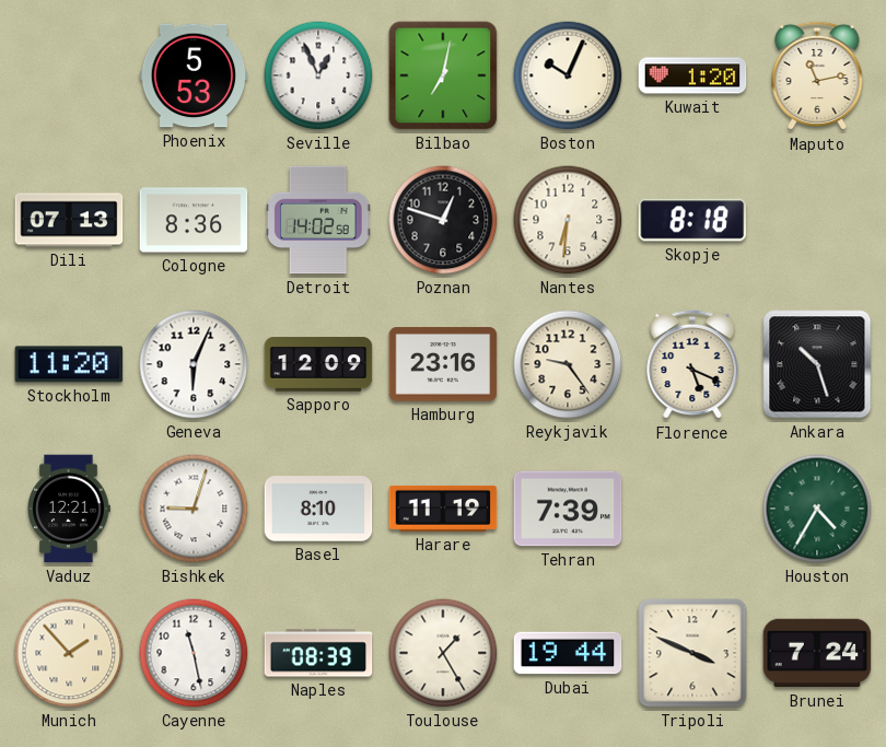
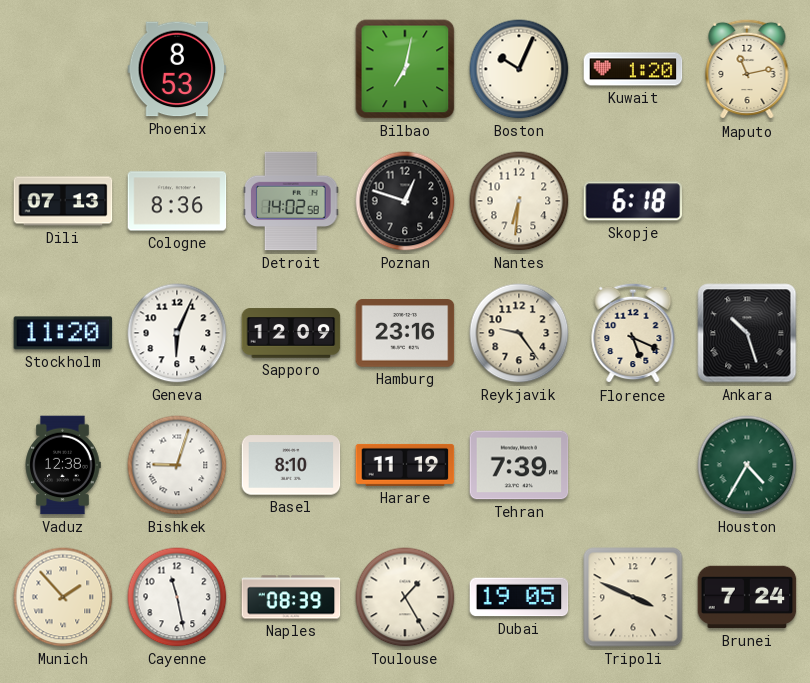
Phoenix: 5:53 -> 8:53 (177, 69)
Seville: 12:56 -> none (318, 75)
Skopje: 8:18 -> 6:18 (633, 201)
Vaduz: 12:21 -> 12:38 (63, 465)
Dubai: 19:44 -> 19:05 (519, 597)
